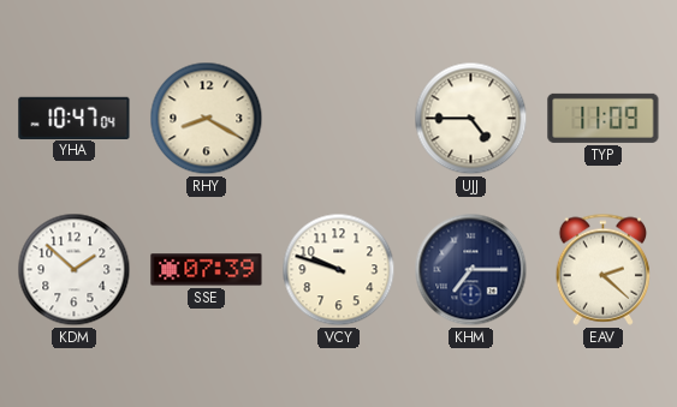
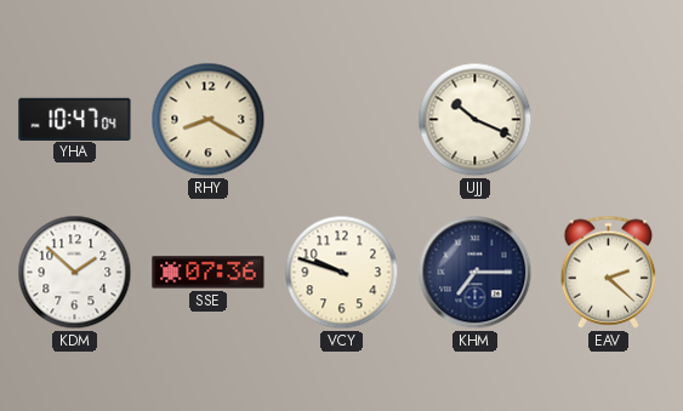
UJJ: 4:45 -> 10:19 (476, 120)
TYP: 11:09 -> none (604, 118)
SSE: 07:39 -> 07:36 (209, 273)
